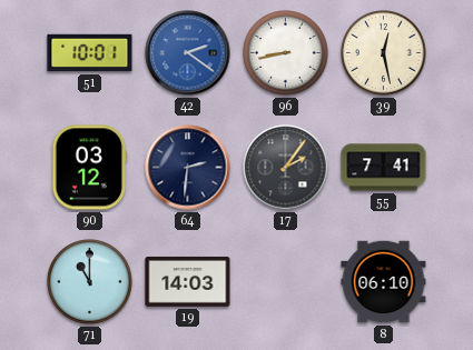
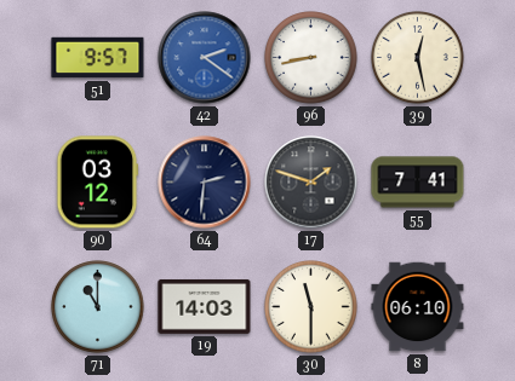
51: 10:01 -> 9:57 (98, 58)
17: 2:06 -> 1:48 (311, 183)
30: none -> 11:30 (311, 307)
